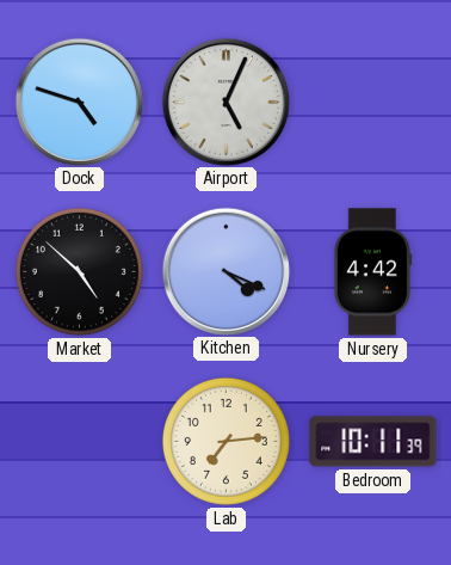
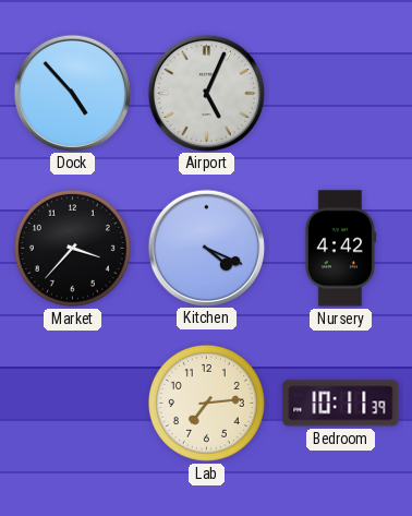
Dock: 4:48 -> 4:53 (73, 93)
Market: 4:52 -> 3:37 (72, 248)
